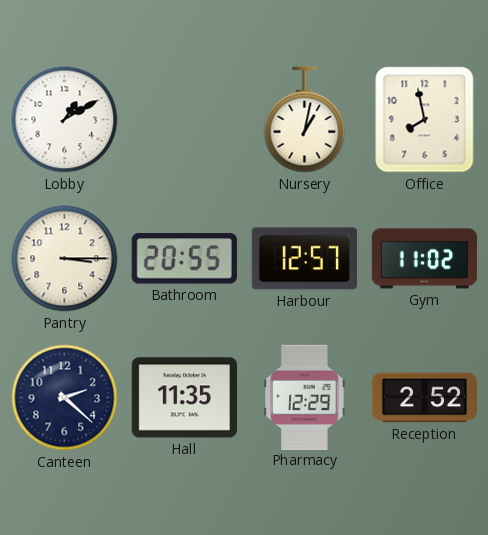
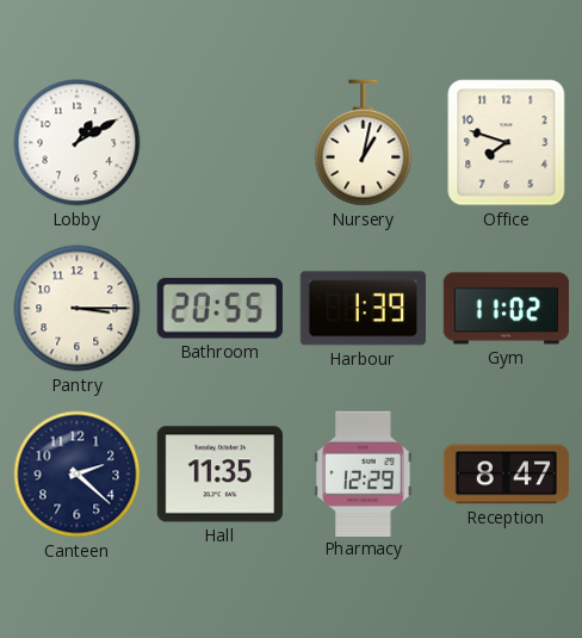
Office: 7:58 -> 7:48 (507, 143)
Harbour: 12:57 -> 1:39 (363, 309)
Reception: 2:52 -> 8:47 (507, 475)
